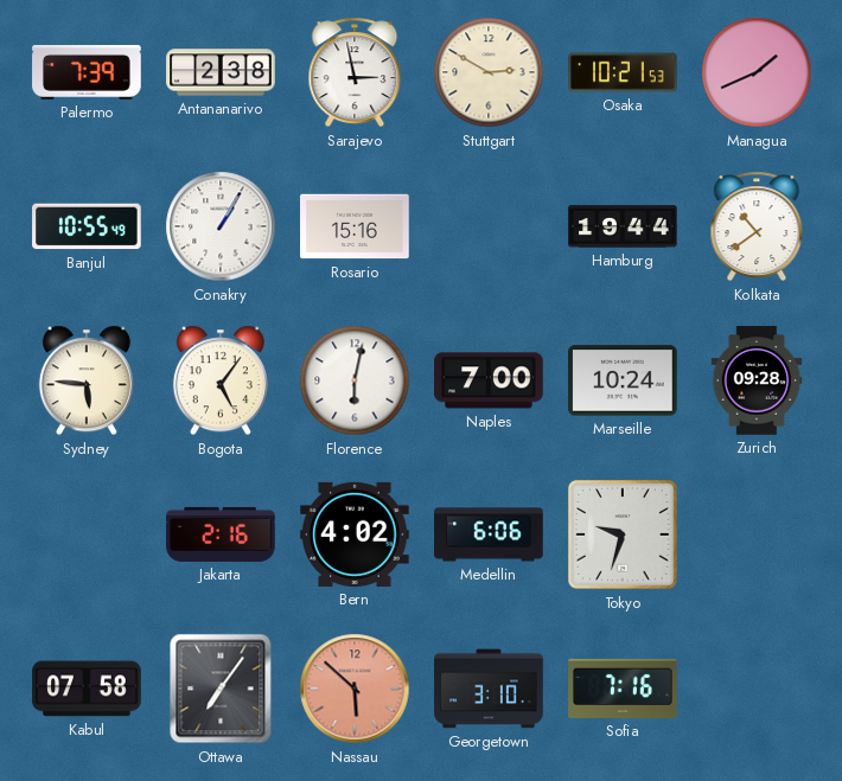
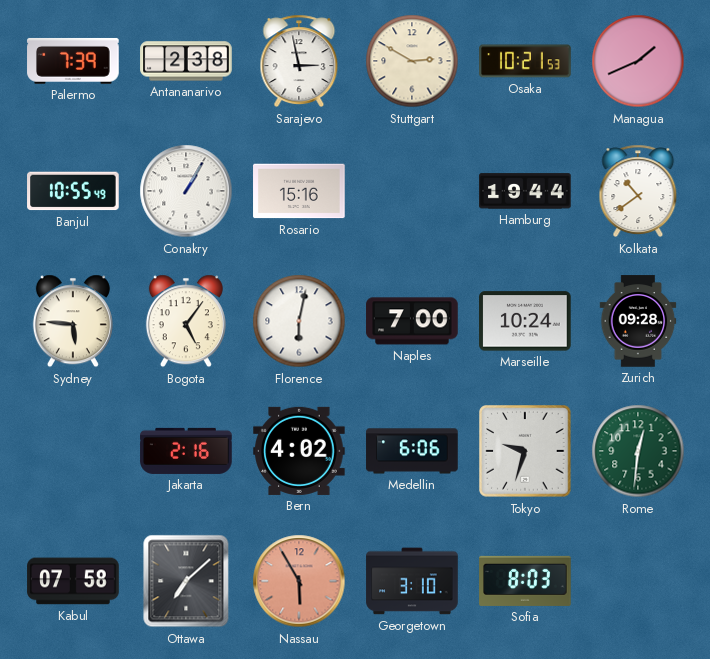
Rome: none -> 12:31 (638, 451)
Ottawa: 7:06 -> 7:08 (186, 581)
Nassau: 5:52 -> 5:55 (299, 581)
Sofia: 7:16 -> 8:03 (525, 581)
